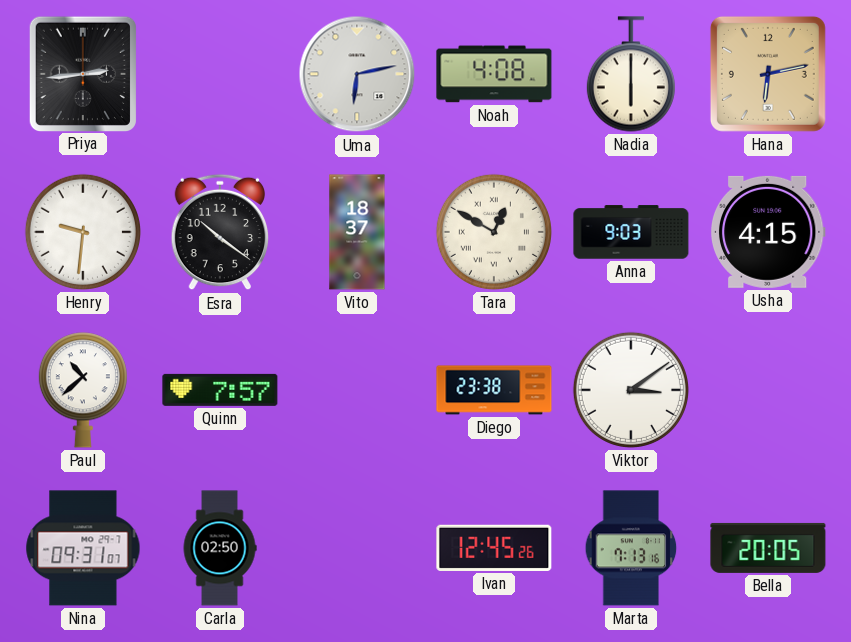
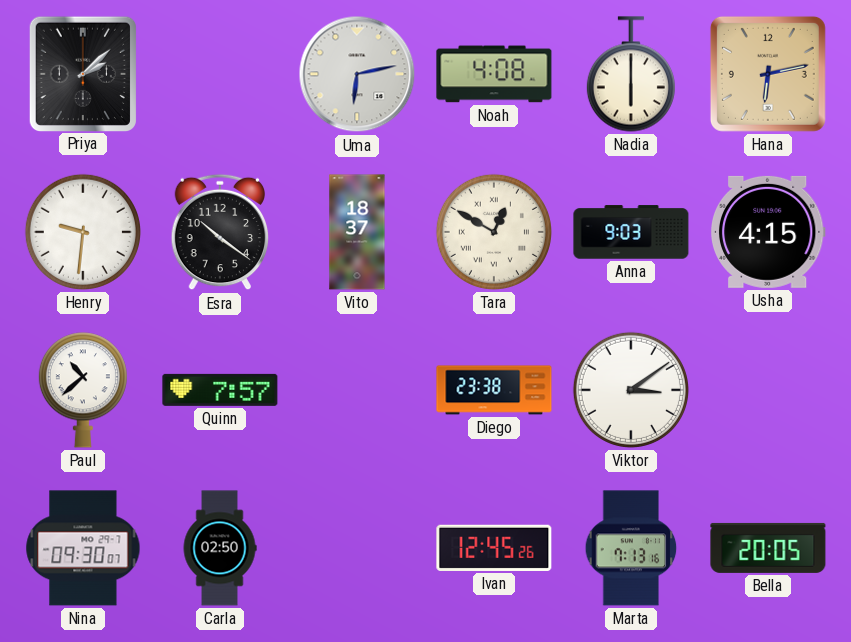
Priya: 2:44 -> 2:08 (83, 73)
Nina: 09:31 -> 09:30 (83, 548)
